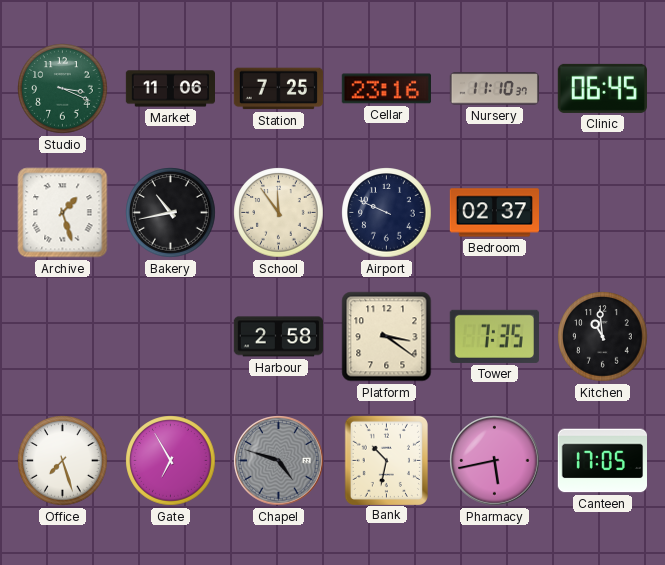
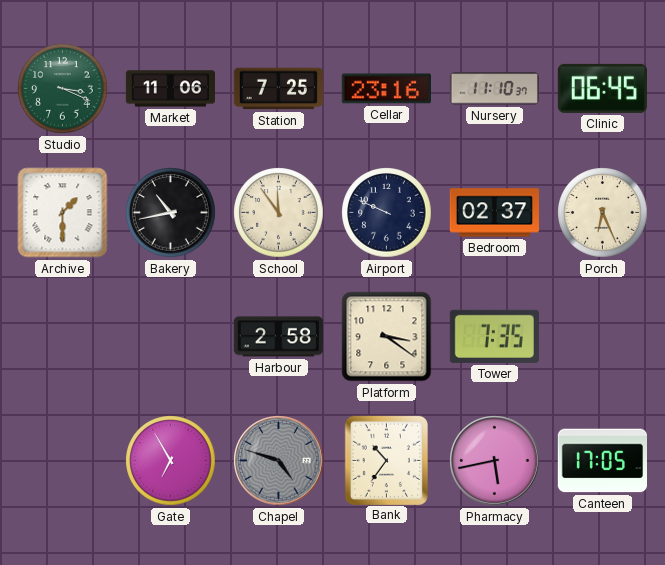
Archive: 1:27 -> 1:30 (63, 213)
Porch: none -> 6:26 (603, 213)
Kitchen: 10:59 -> none (603, 337)
Office: 7:27 -> none (63, 461)
Bank: 10:32 -> 10:36 (386, 460)
